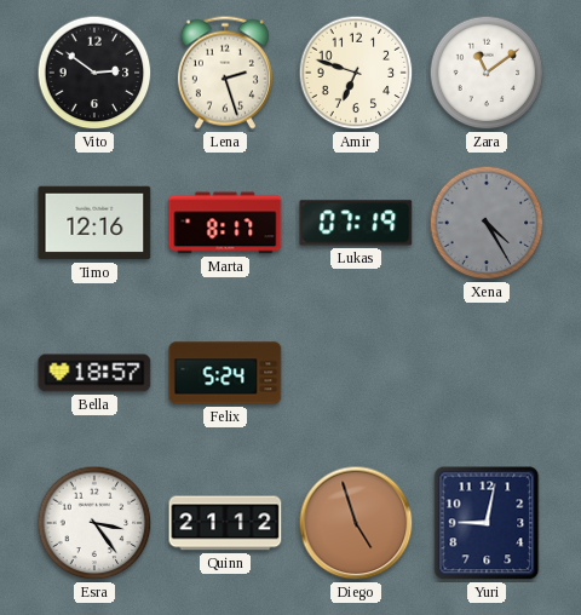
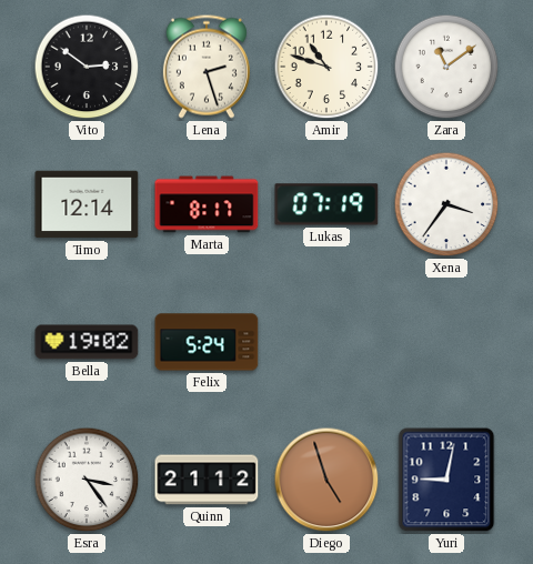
Amir: 6:48 -> 10:48 (326, 67)
Timo: 12:16 -> 12:14 (87, 204)
Xena: 4:25 -> 3:36 (446, 204)
Xena dial: grey -> white (446, 204)
Bella: 18:57 -> 19:02 (87, 342)
